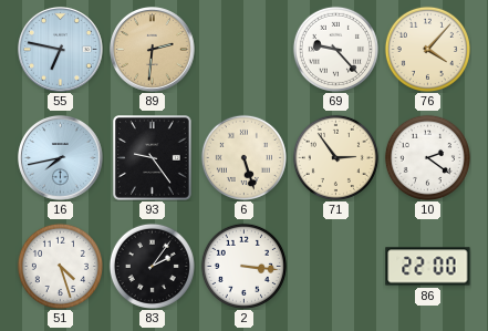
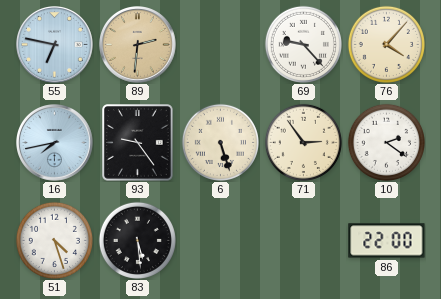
83: 2:06 -> 5:29 (137, 240)
2: 3:16 -> none (243, 266)
